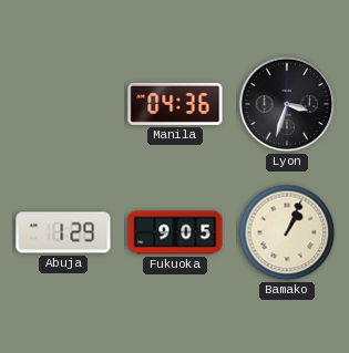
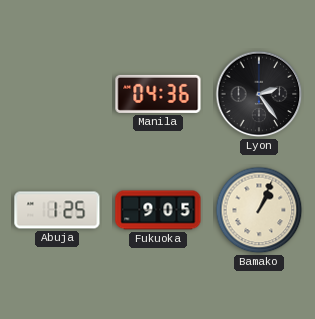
Lyon: 3:33 -> 2:24 (259, 94)
Abuja: 1:29 -> 1:25 (57, 210)
